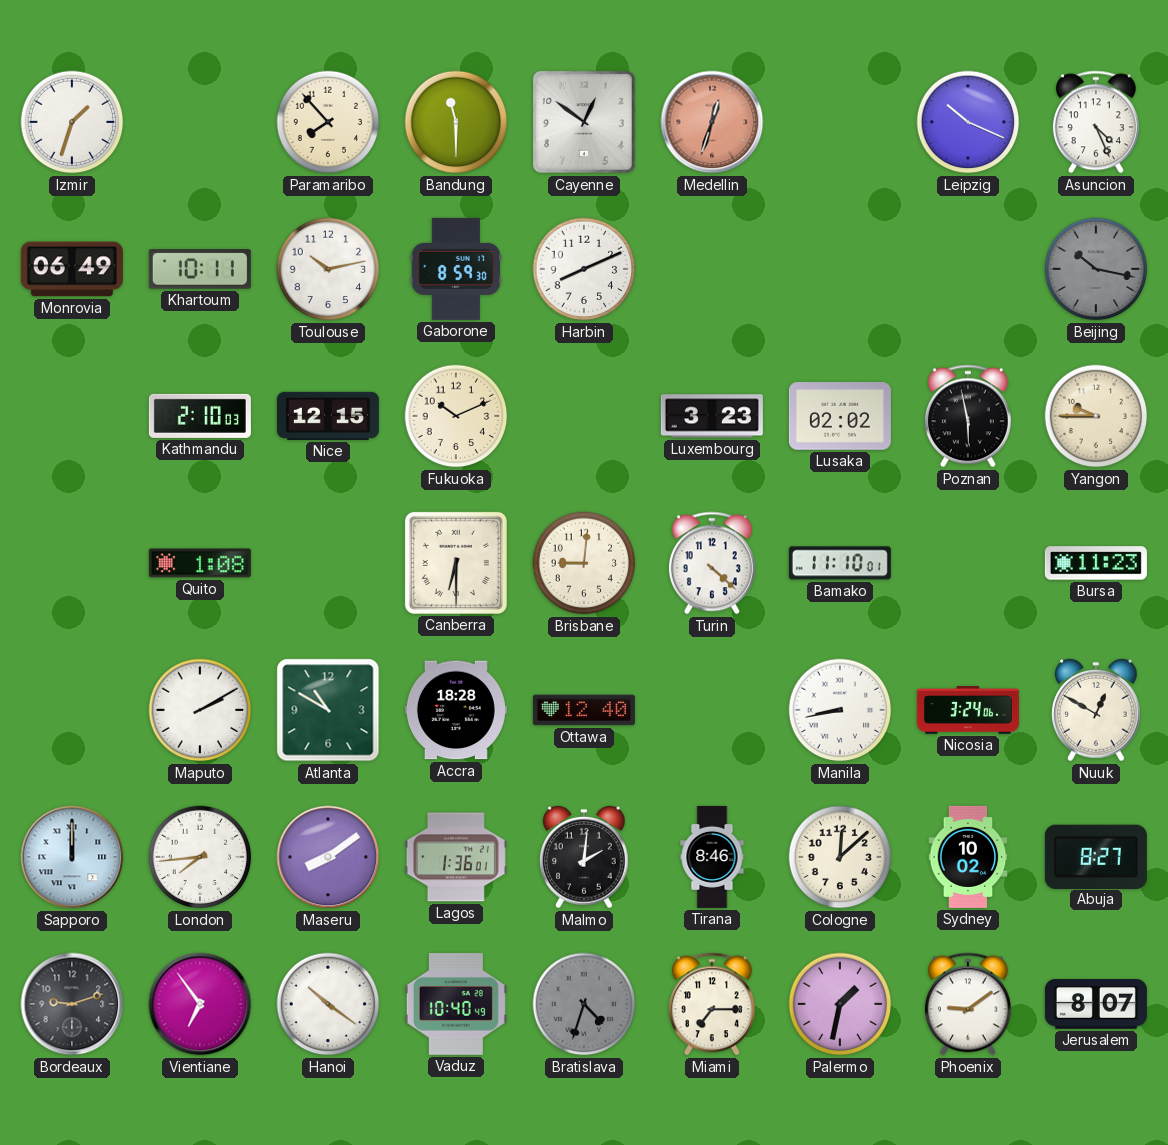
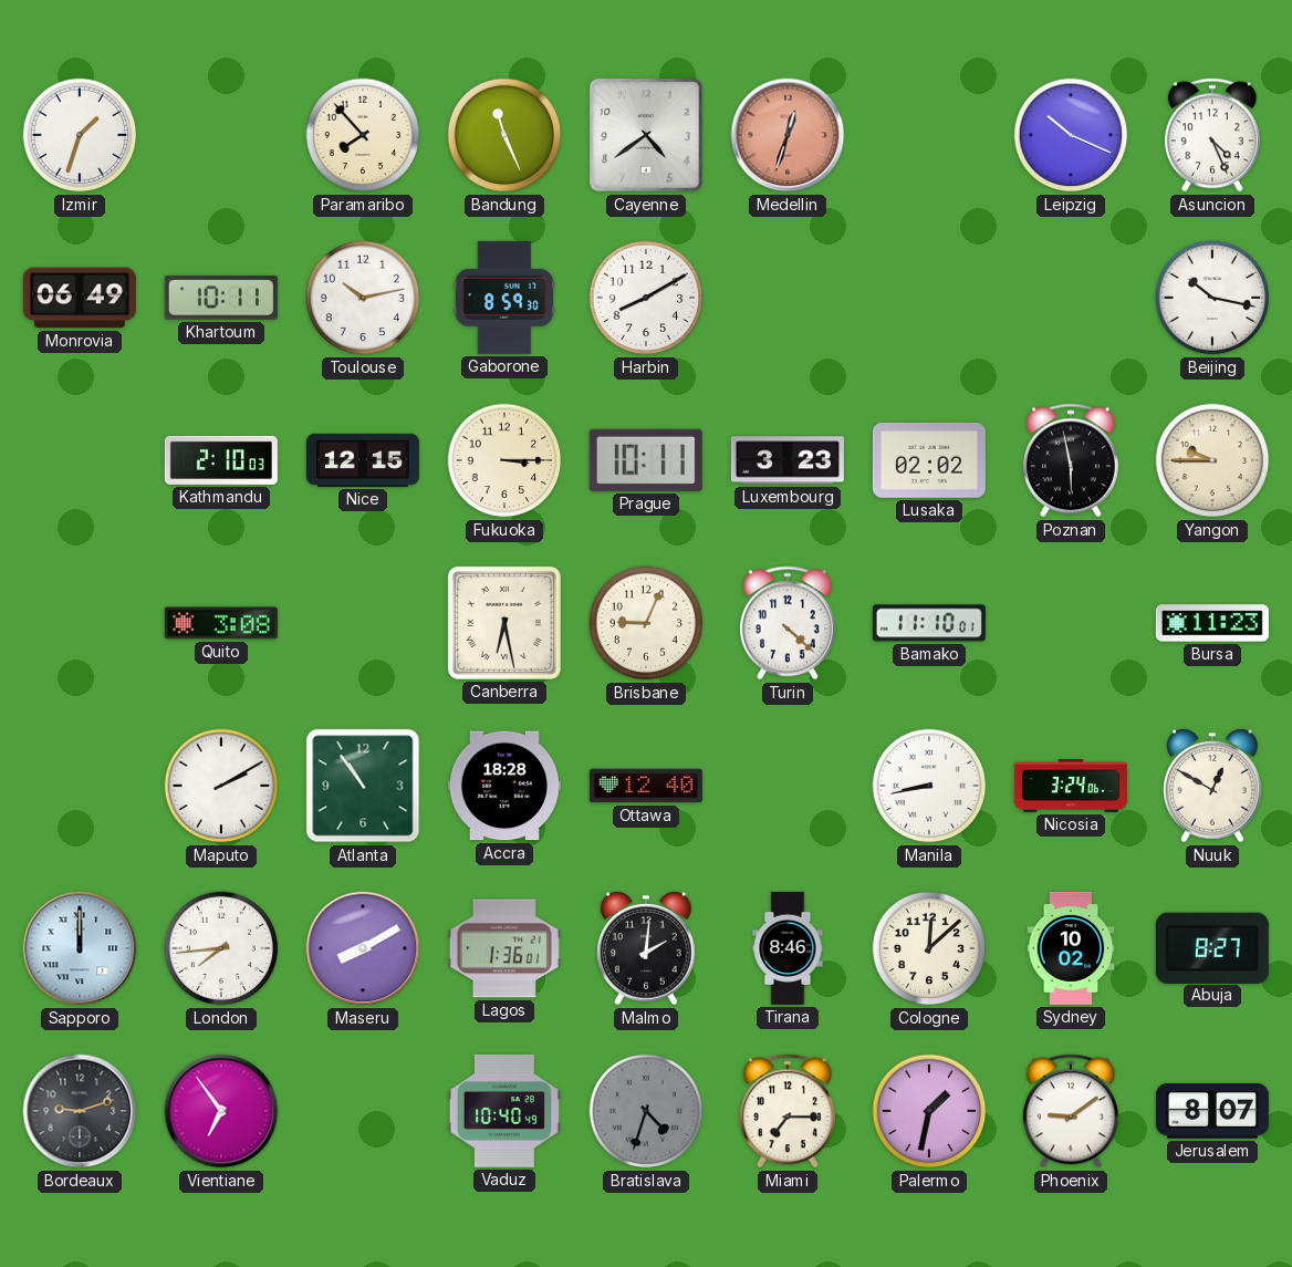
Bandung: 11:30 -> 11:26 (504, 135)
Cayenne: 12:51 -> 4:39 (647, 136)
Harbin: 8:11 -> 8:10 (646, 298)
Beijing dial: grey -> white (1212, 298)
Fukuoka: 10:11 -> 3:15 (504, 460)
Prague: none -> 10:11 (646, 460)
Quito: 1:08 -> 3:08 (221, 623)
Canberra: 6:30 -> 6:28 (504, 623)
Brisbane: 9:01 -> 9:04 (646, 623)
Atlanta: 10:50 -> 10:54 (363, 786)
Maseru: 8:09 -> 8:10 (363, 948)
Hanoi: 10:21 -> none (328, 1004)
